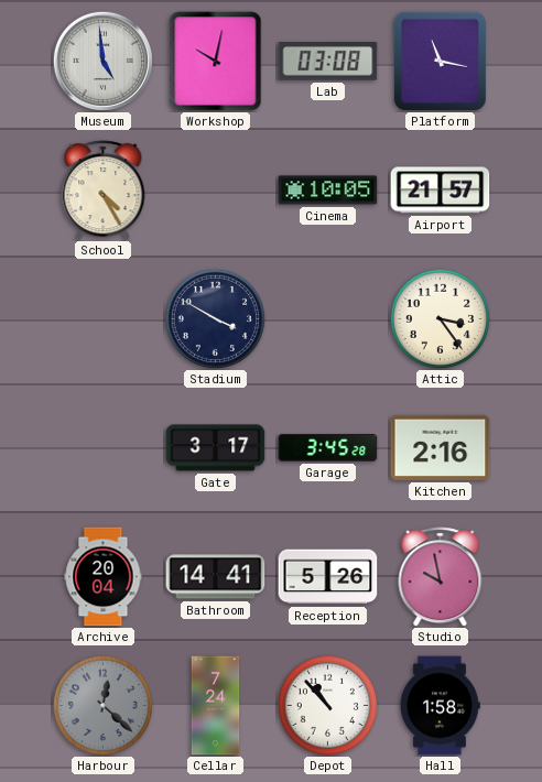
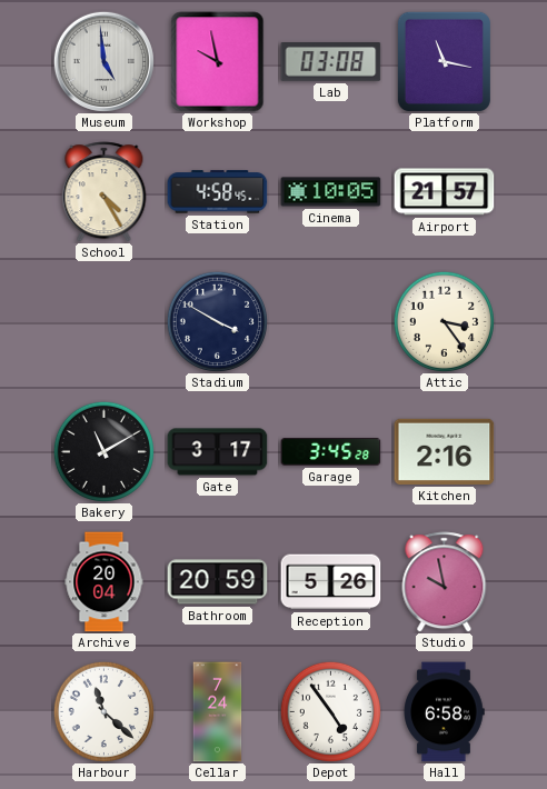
Workshop: 10:02 -> 9:58 (218, 62)
Station: none -> 4:58 (218, 192)
Bakery: none -> 11:10 (103, 451)
Bathroom: 14:41 -> 20:59 (218, 582)
Harbour: 12:22 -> 11:22 (103, 711)
Harbour dial: grey -> white (103, 711)
Depot: 10:53 -> 4:54 (330, 711)
Hall: 1:58 -> 6:58 (444, 712)
